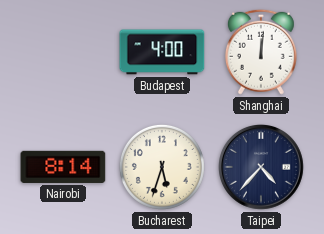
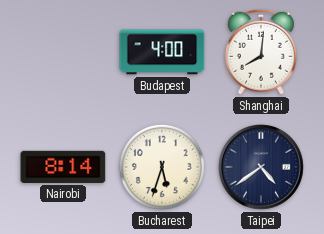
Shanghai: 12:01 -> 8:01 (261, 52)
Taipei: 4:37 -> 4:39 (262, 168)
